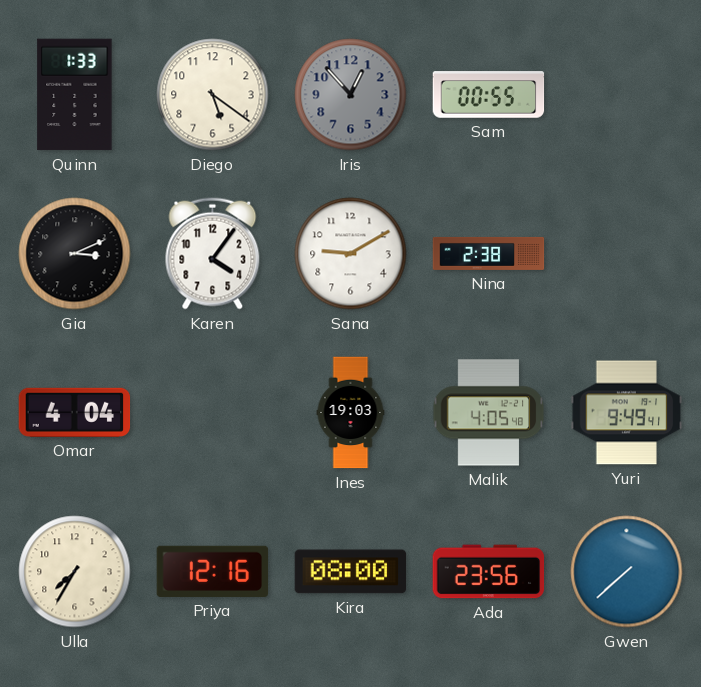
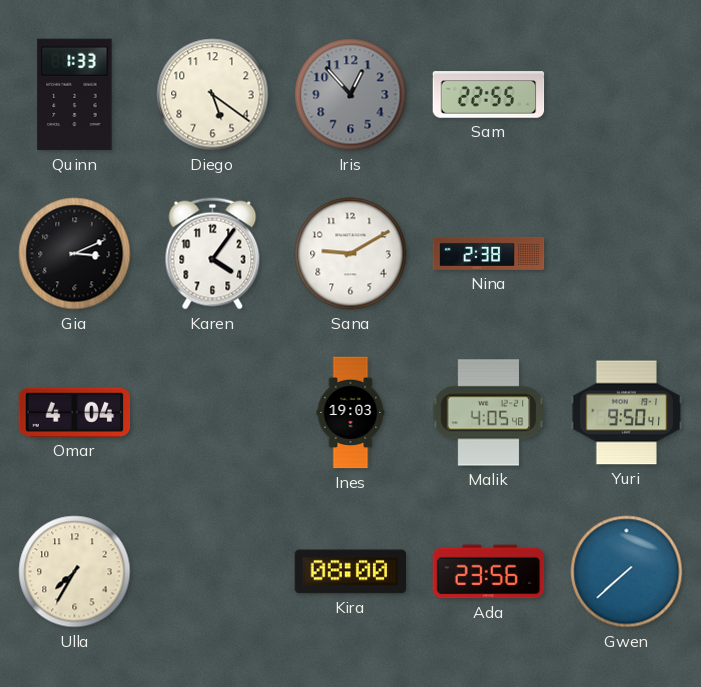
Sam: 00:55 -> 22:55 (489, 95)
Yuri: 9:49 -> 9:50 (627, 413)
Priya: 12:16 -> none (213, 571)
